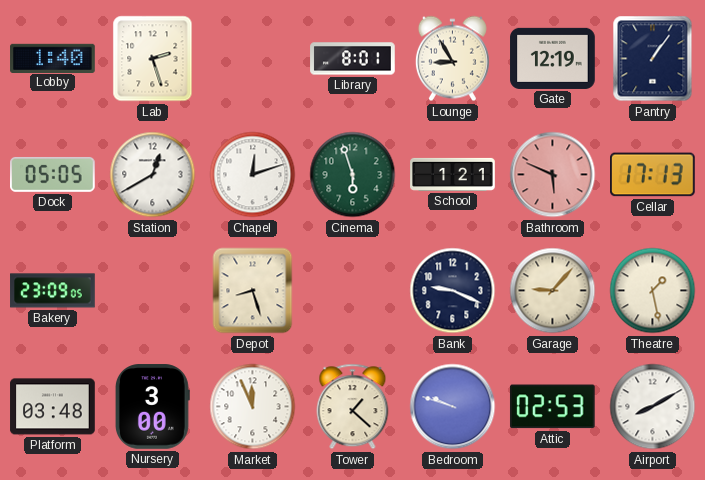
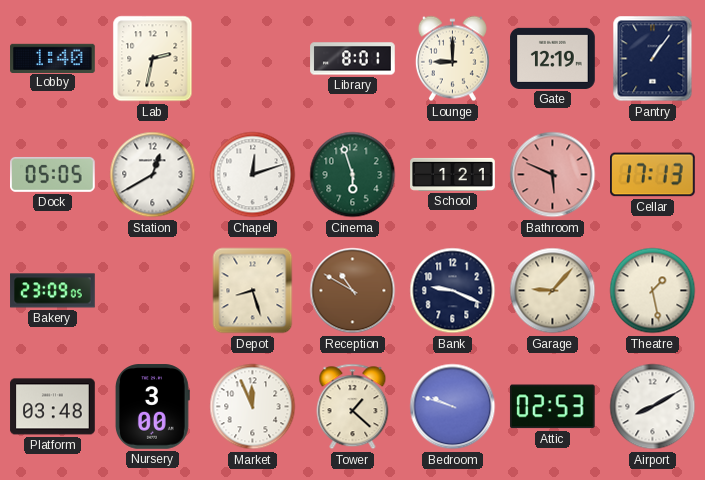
Lab: 2:27 -> 2:32 (153, 59)
Lounge: 8:55 -> 9:00 (452, 59)
Reception: none -> 10:50 (353, 291)
